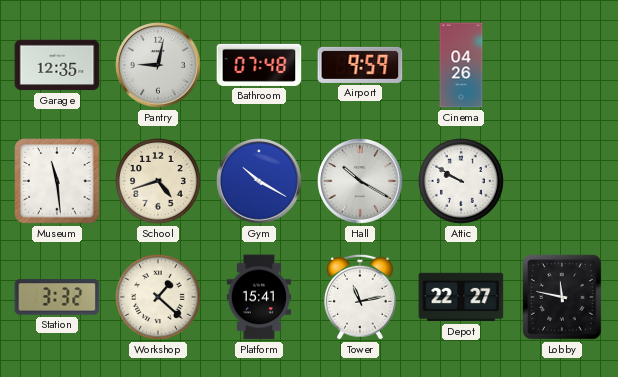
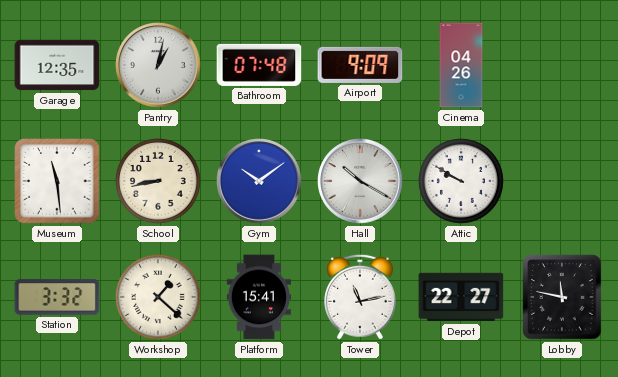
Pantry: 9:02 -> 1:02 (158, 65)
Airport: 9:59 -> 9:09 (360, 65)
School: 4:42 -> 8:43 (159, 182)
Gym: 10:20 -> 10:09 (259, 181)
